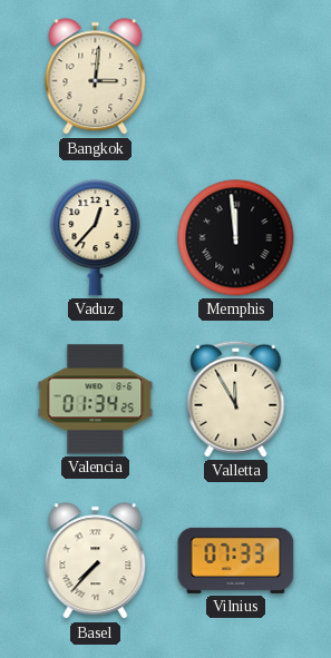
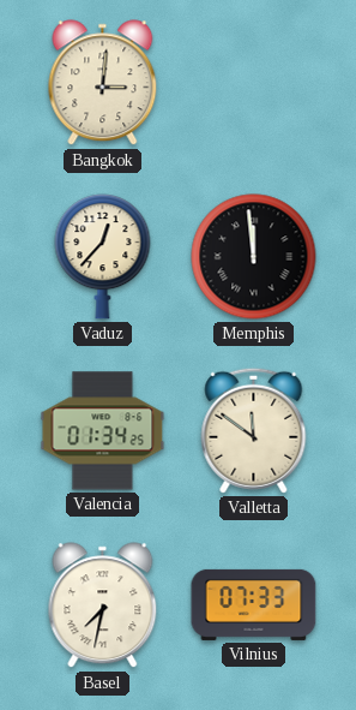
Valletta: 11:55 -> 11:51 (254, 430)
Basel: 7:37 -> 7:32 (103, 605)
